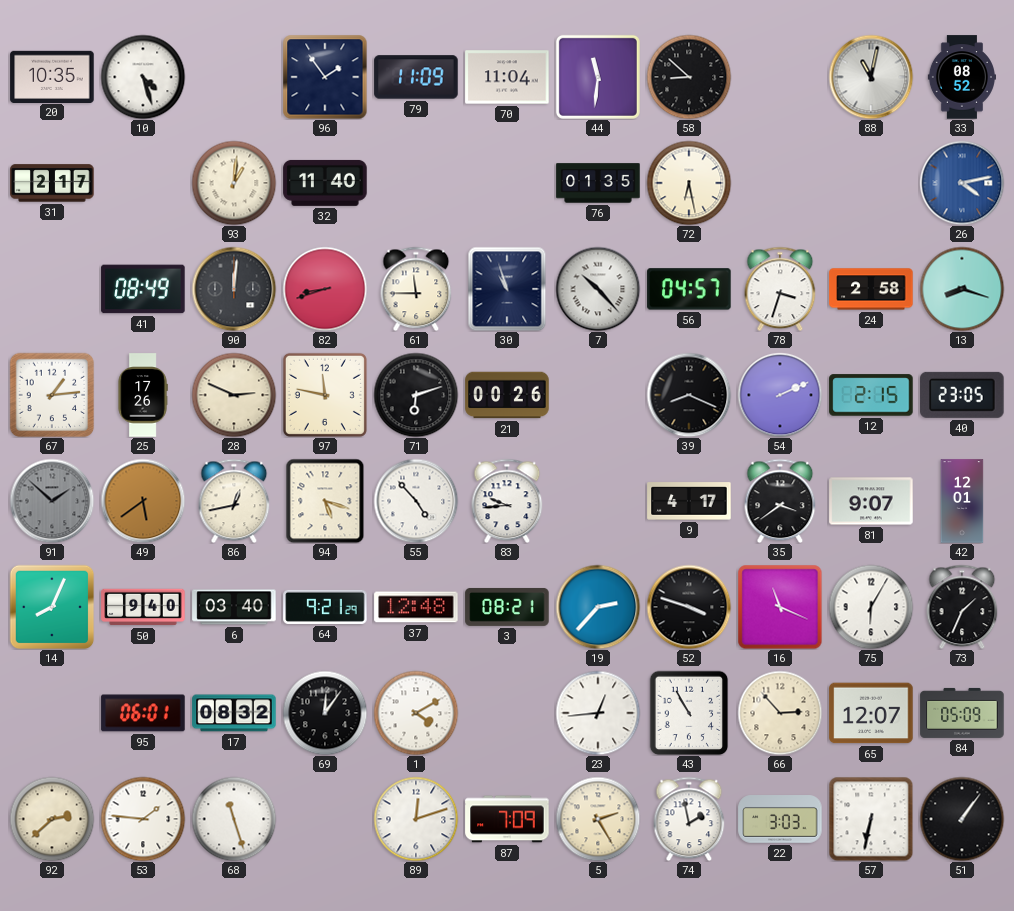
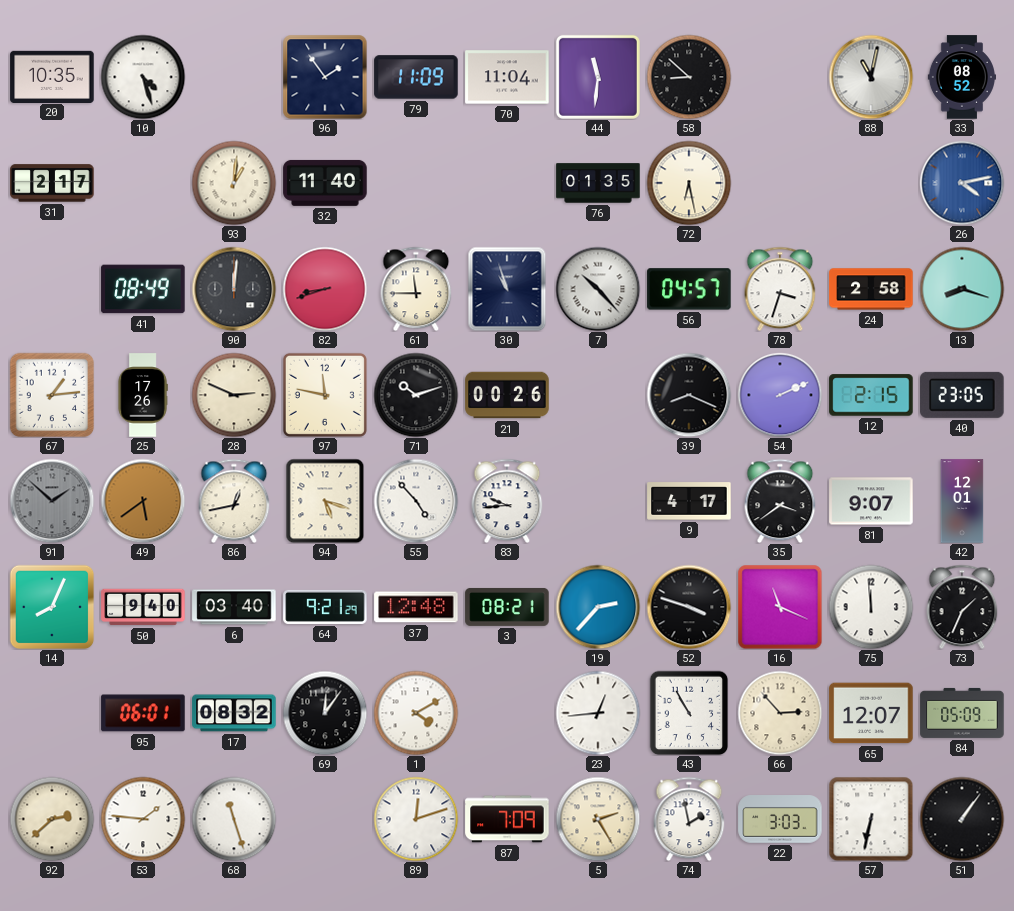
71: 6:12 -> 10:12 (416, 395)
75: 6:05 -> 11:59 (871, 607)
